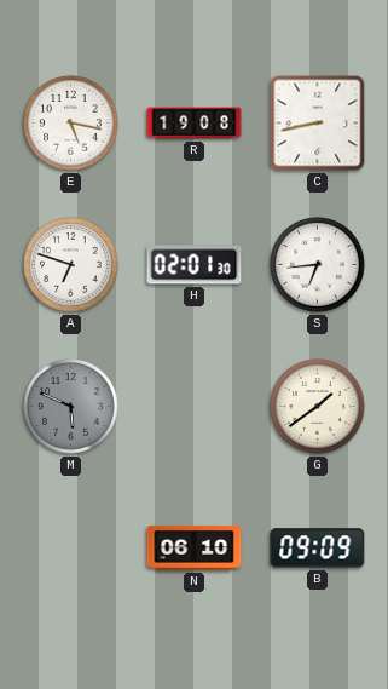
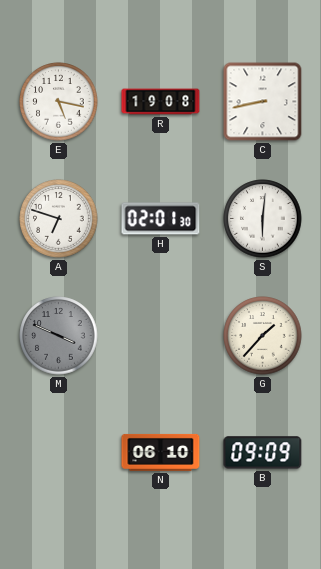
S: 6:44 -> 6:01 (263, 219)
M: 5:49 -> 3:49 (59, 336)
G: 1:39 -> 1:37 (263, 336)
